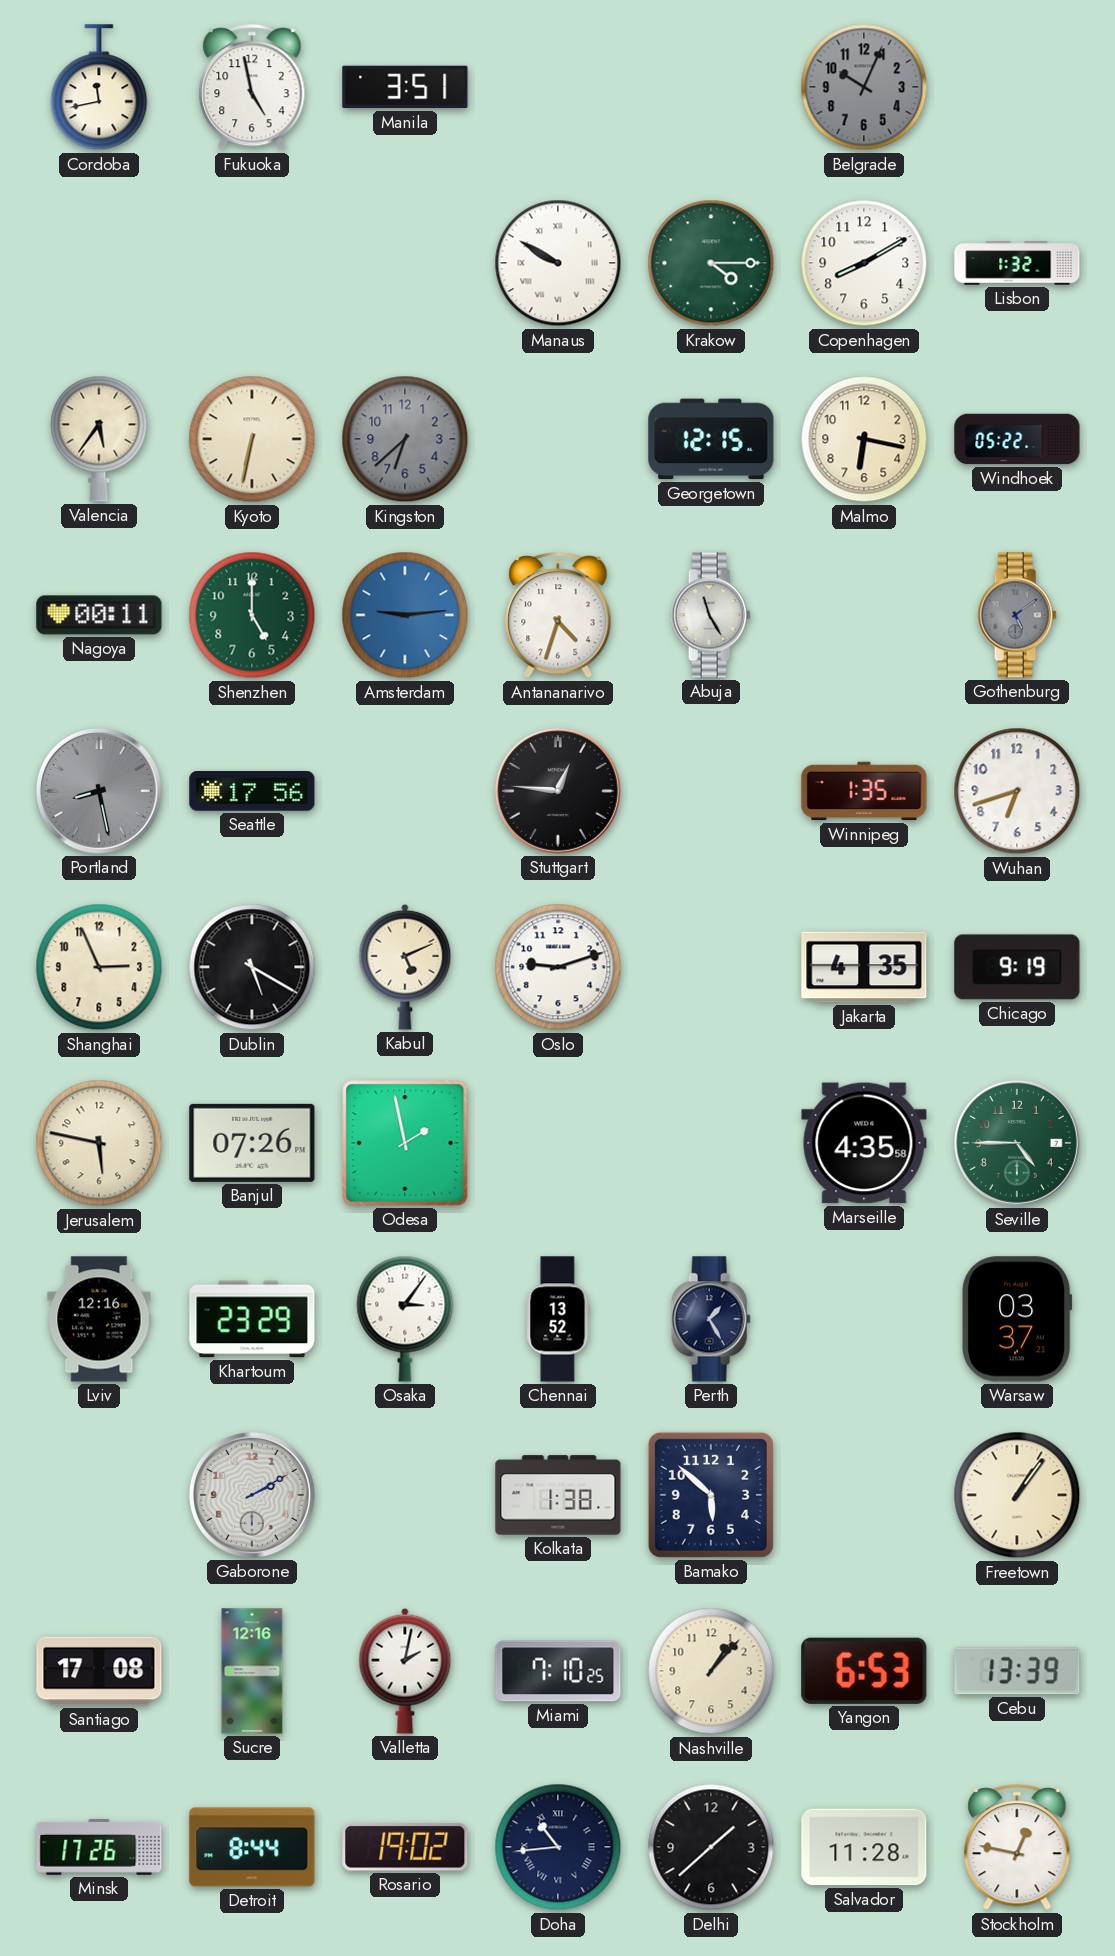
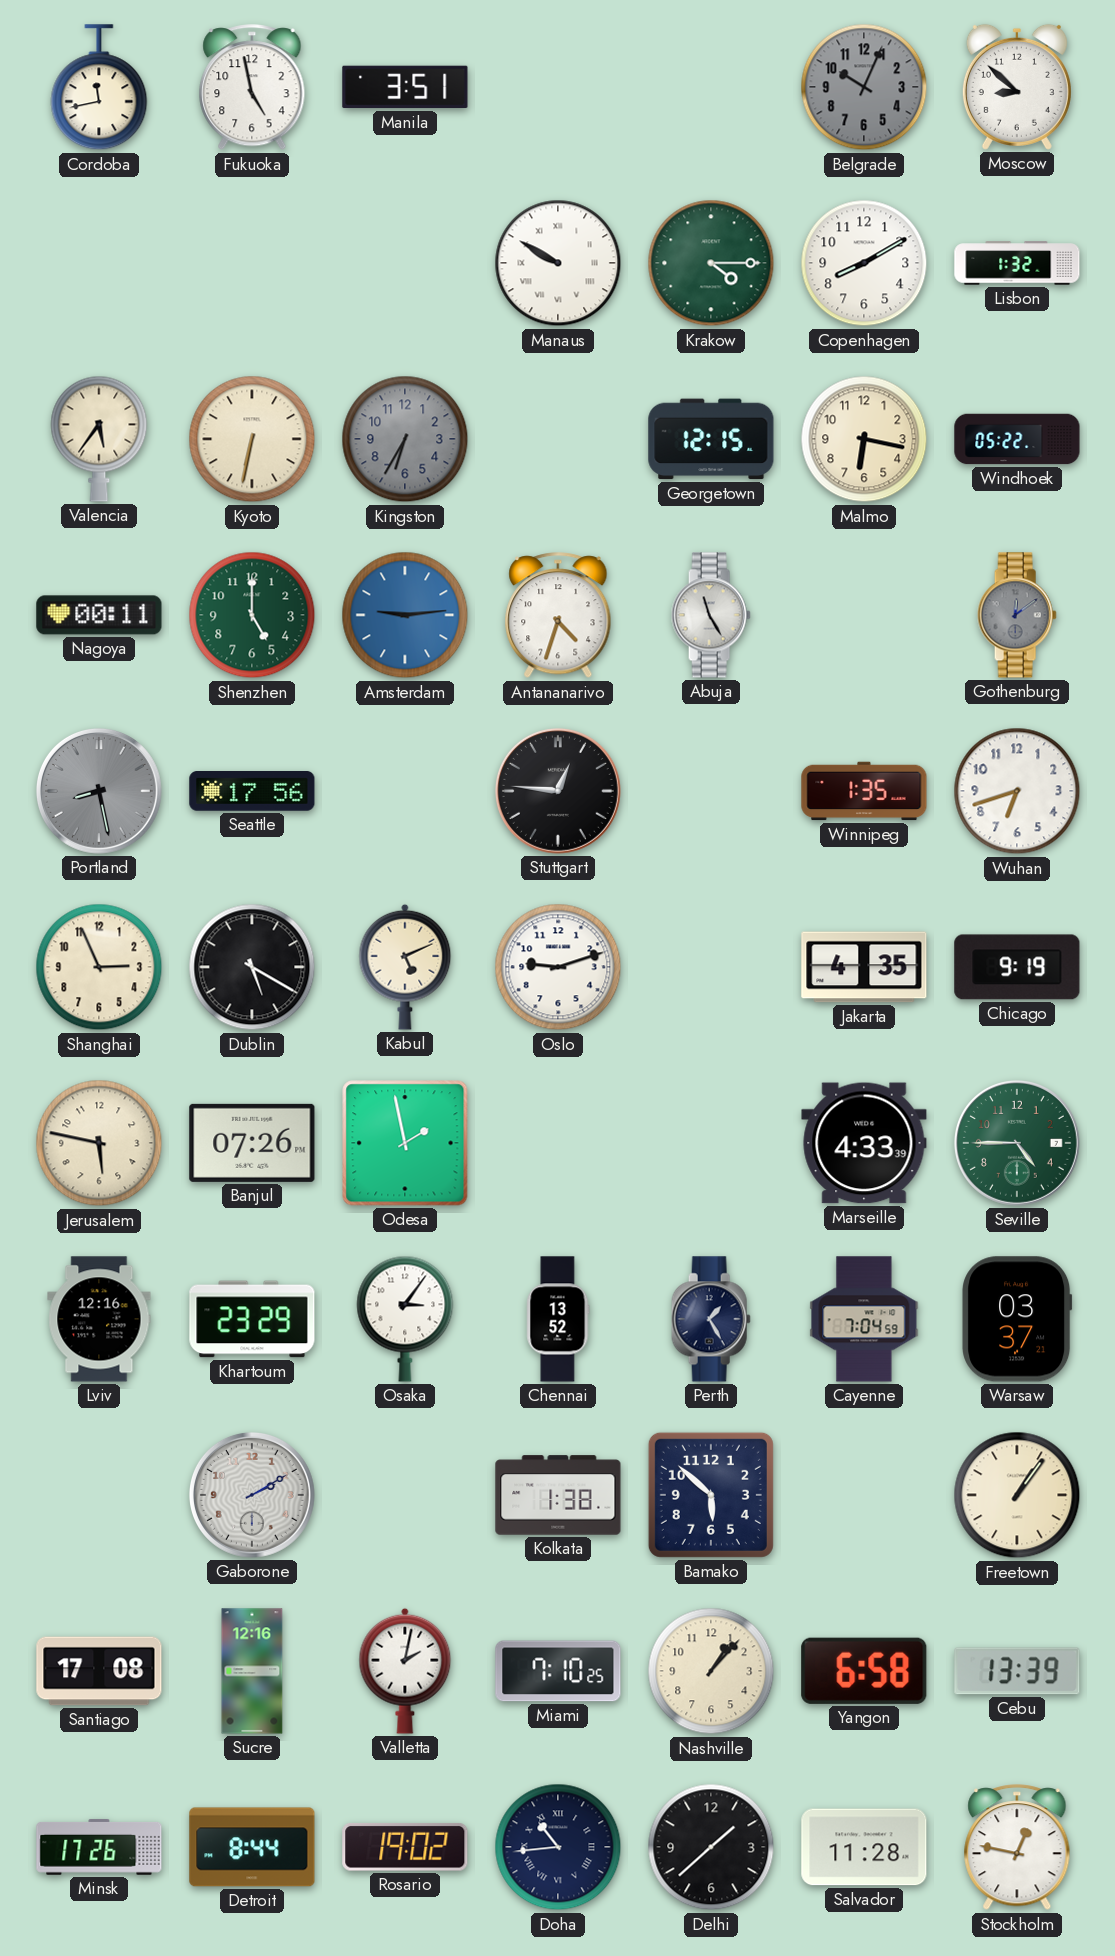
Moscow: none -> 8:52 (1017, 87)
Kingston: 6:38 -> 6:35 (405, 439)
Gothenburg: 5:09 -> 12:09 (1017, 615)
Marseille: 4:35 -> 4:33 (864, 1143)
Cayenne: none -> 7:04 (864, 1319)
Yangon: 6:53 -> 6:58 (864, 1671)
